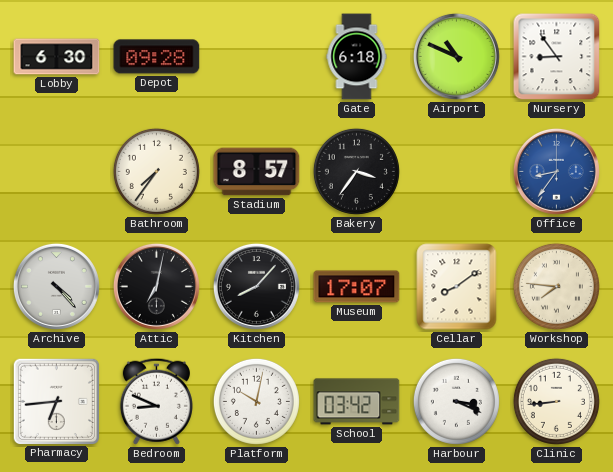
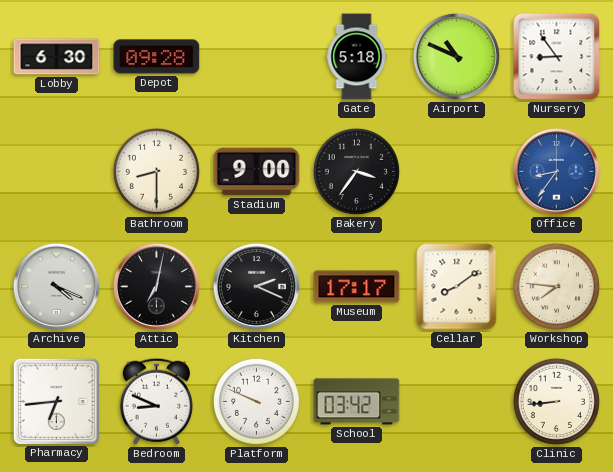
Gate: 6:18 -> 5:18 (357, 57)
Bathroom: 7:36 -> 8:30 (156, 171)
Stadium: 8:57 -> 9:00 (257, 172)
Archive: 4:23 -> 4:19 (56, 286)
Kitchen: 8:07 -> 2:19 (256, 286)
Museum: 17:07 -> 17:17 (357, 287)
Platform: 10:02 -> 9:49 (256, 401)
Harbour: 3:19 -> none (456, 401)
